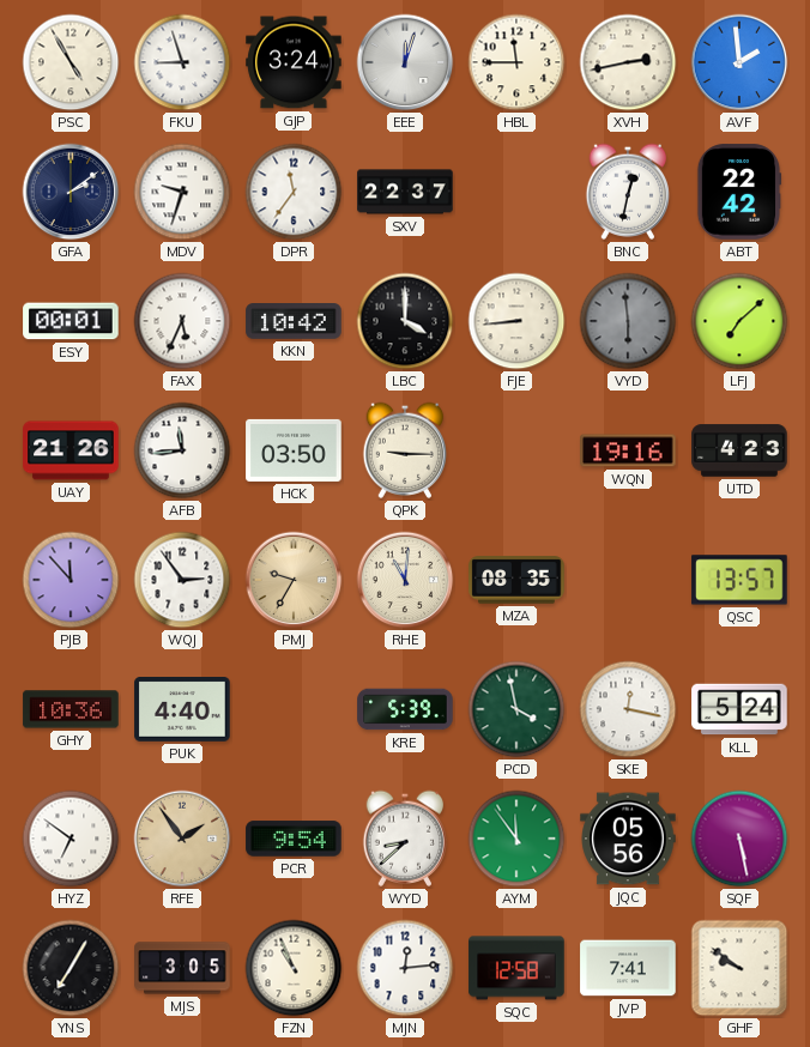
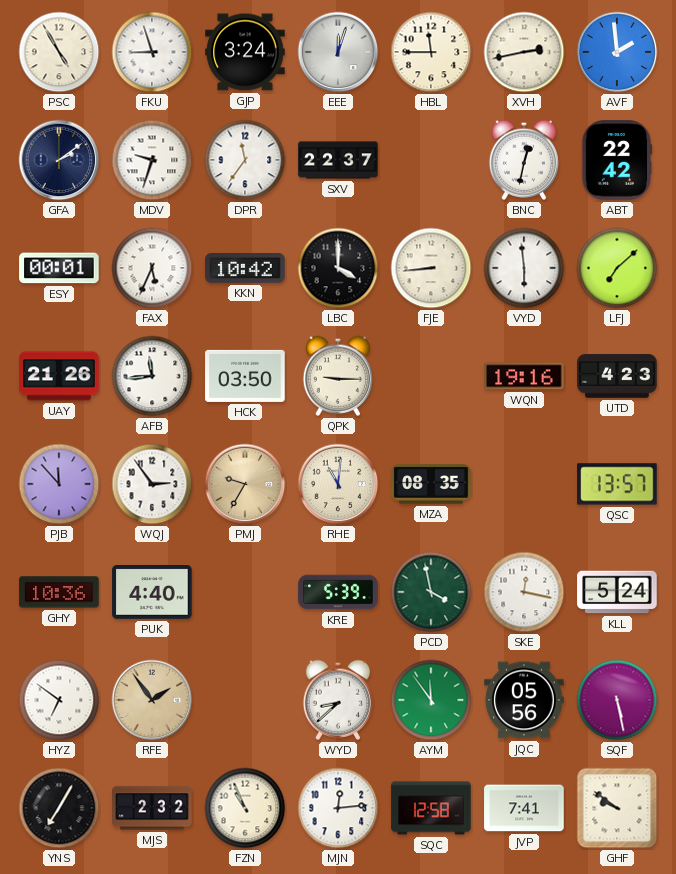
VYD dial: grey -> white (524, 268)
PCR: 9:54 -> none (294, 839)
MJS: 3:05 -> 2:32 (152, 808)
